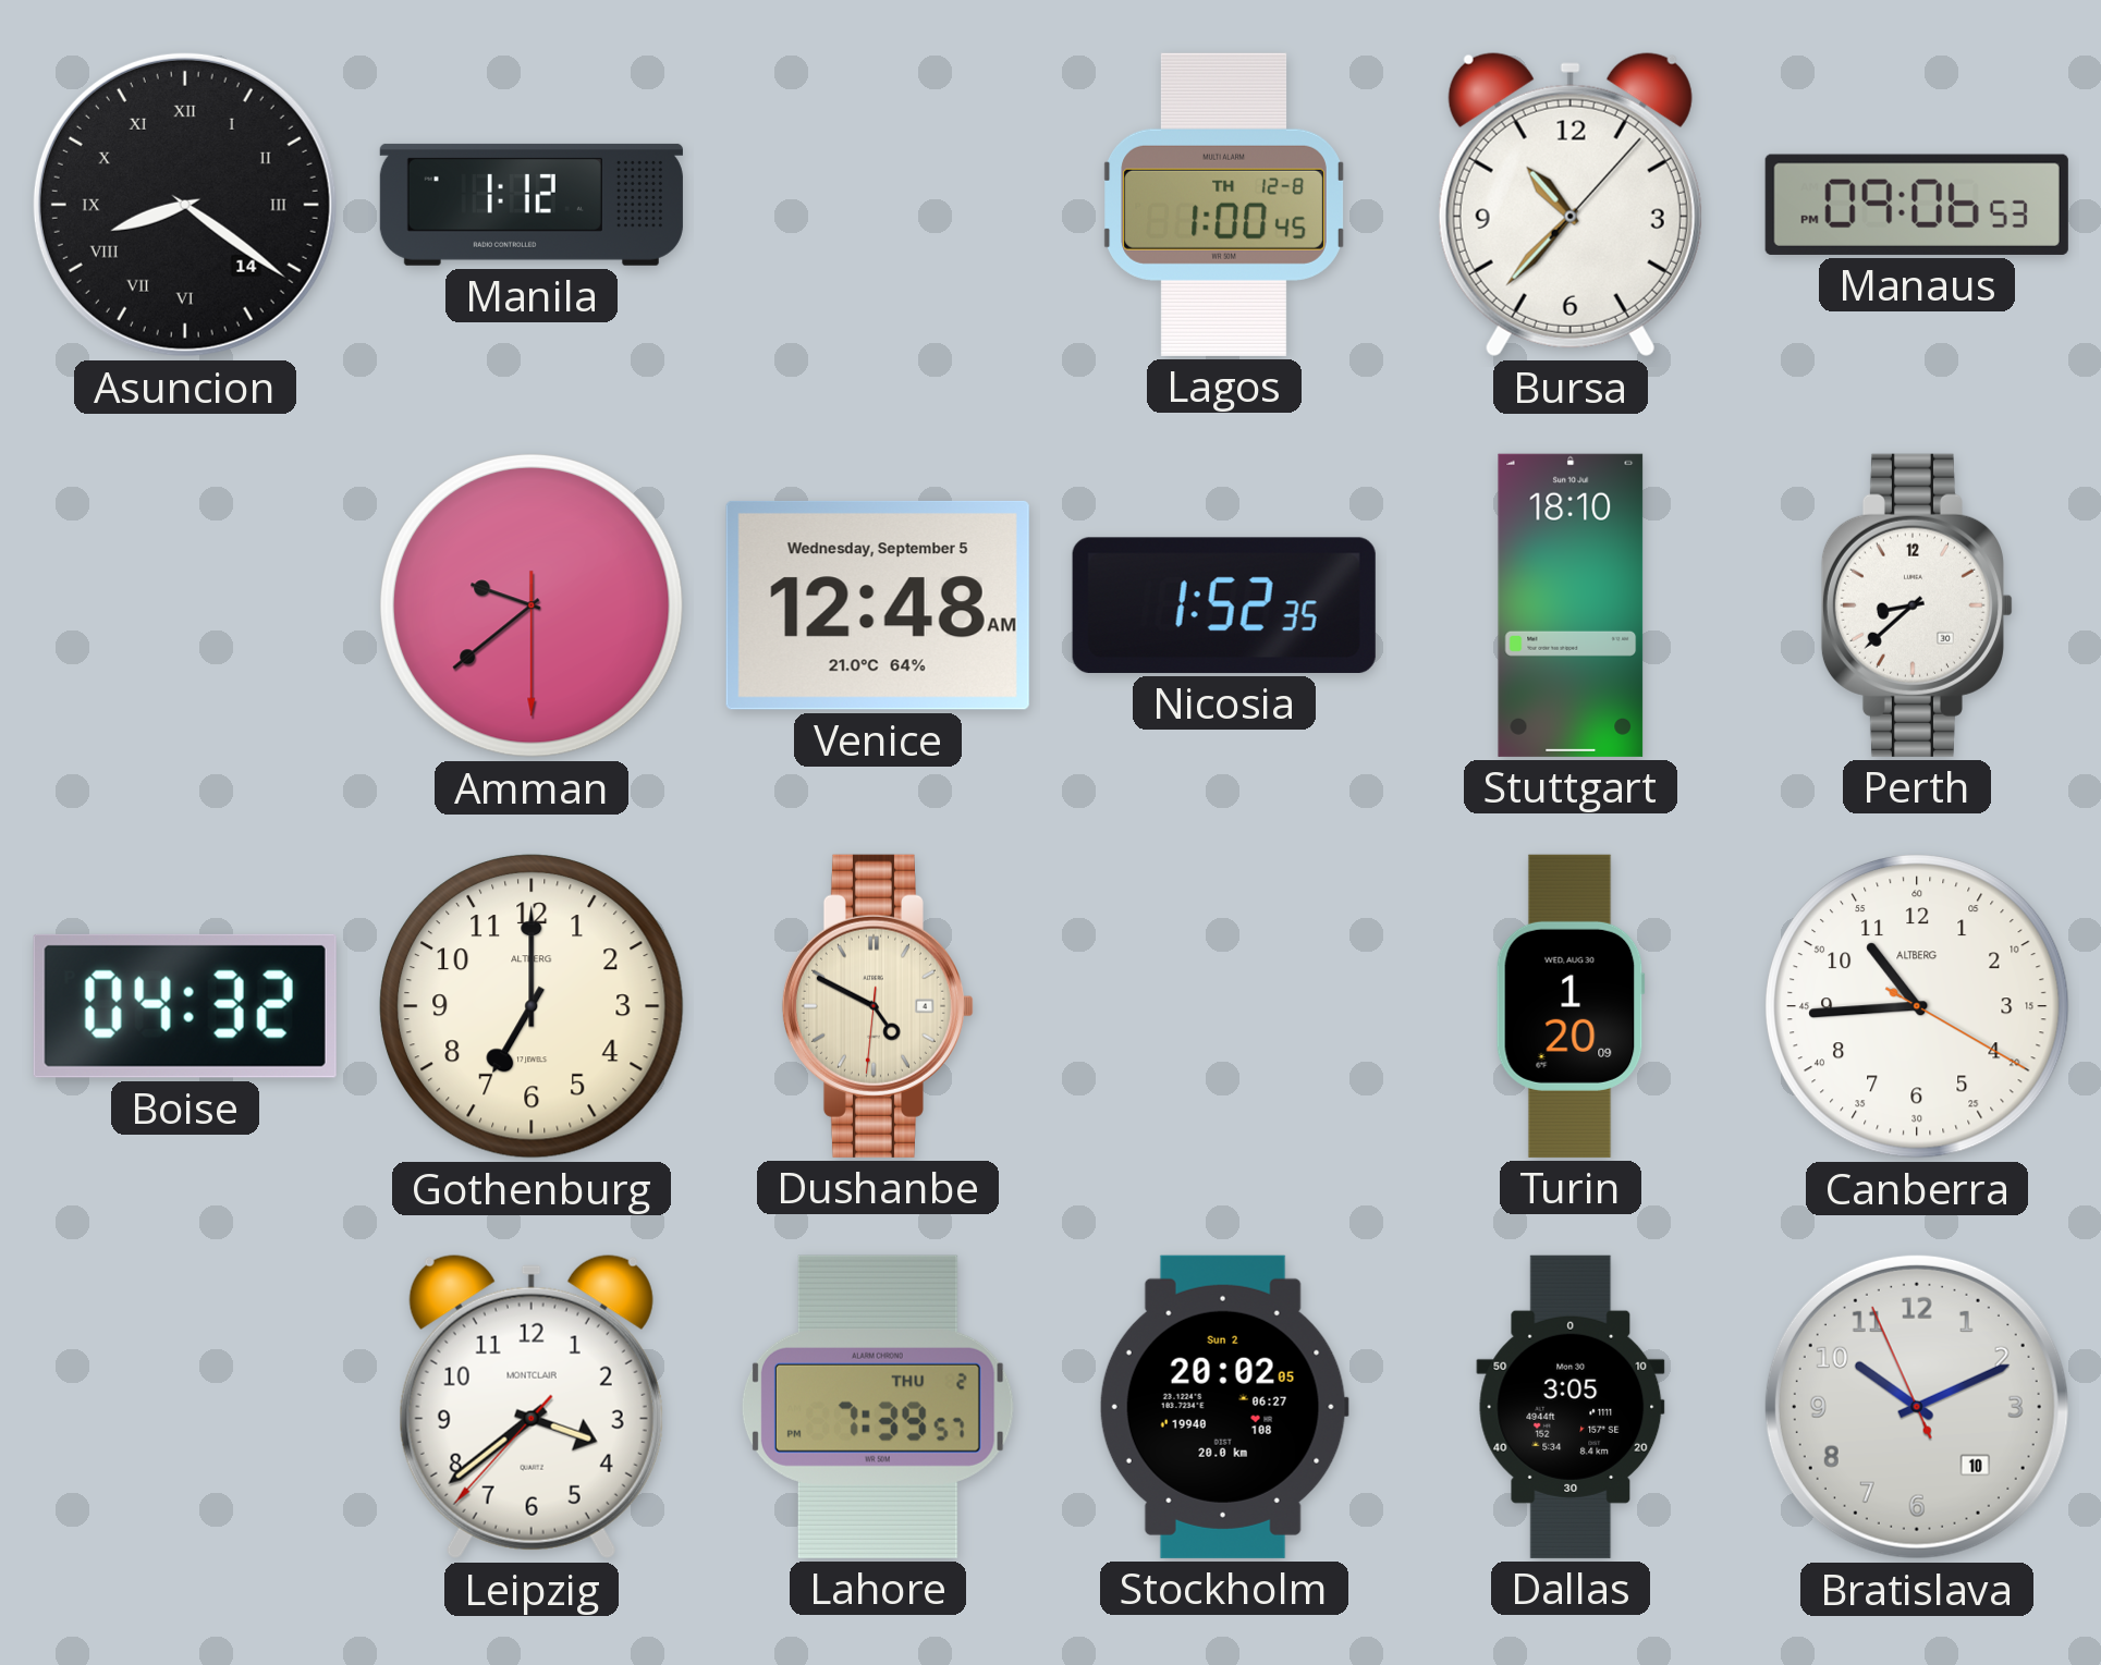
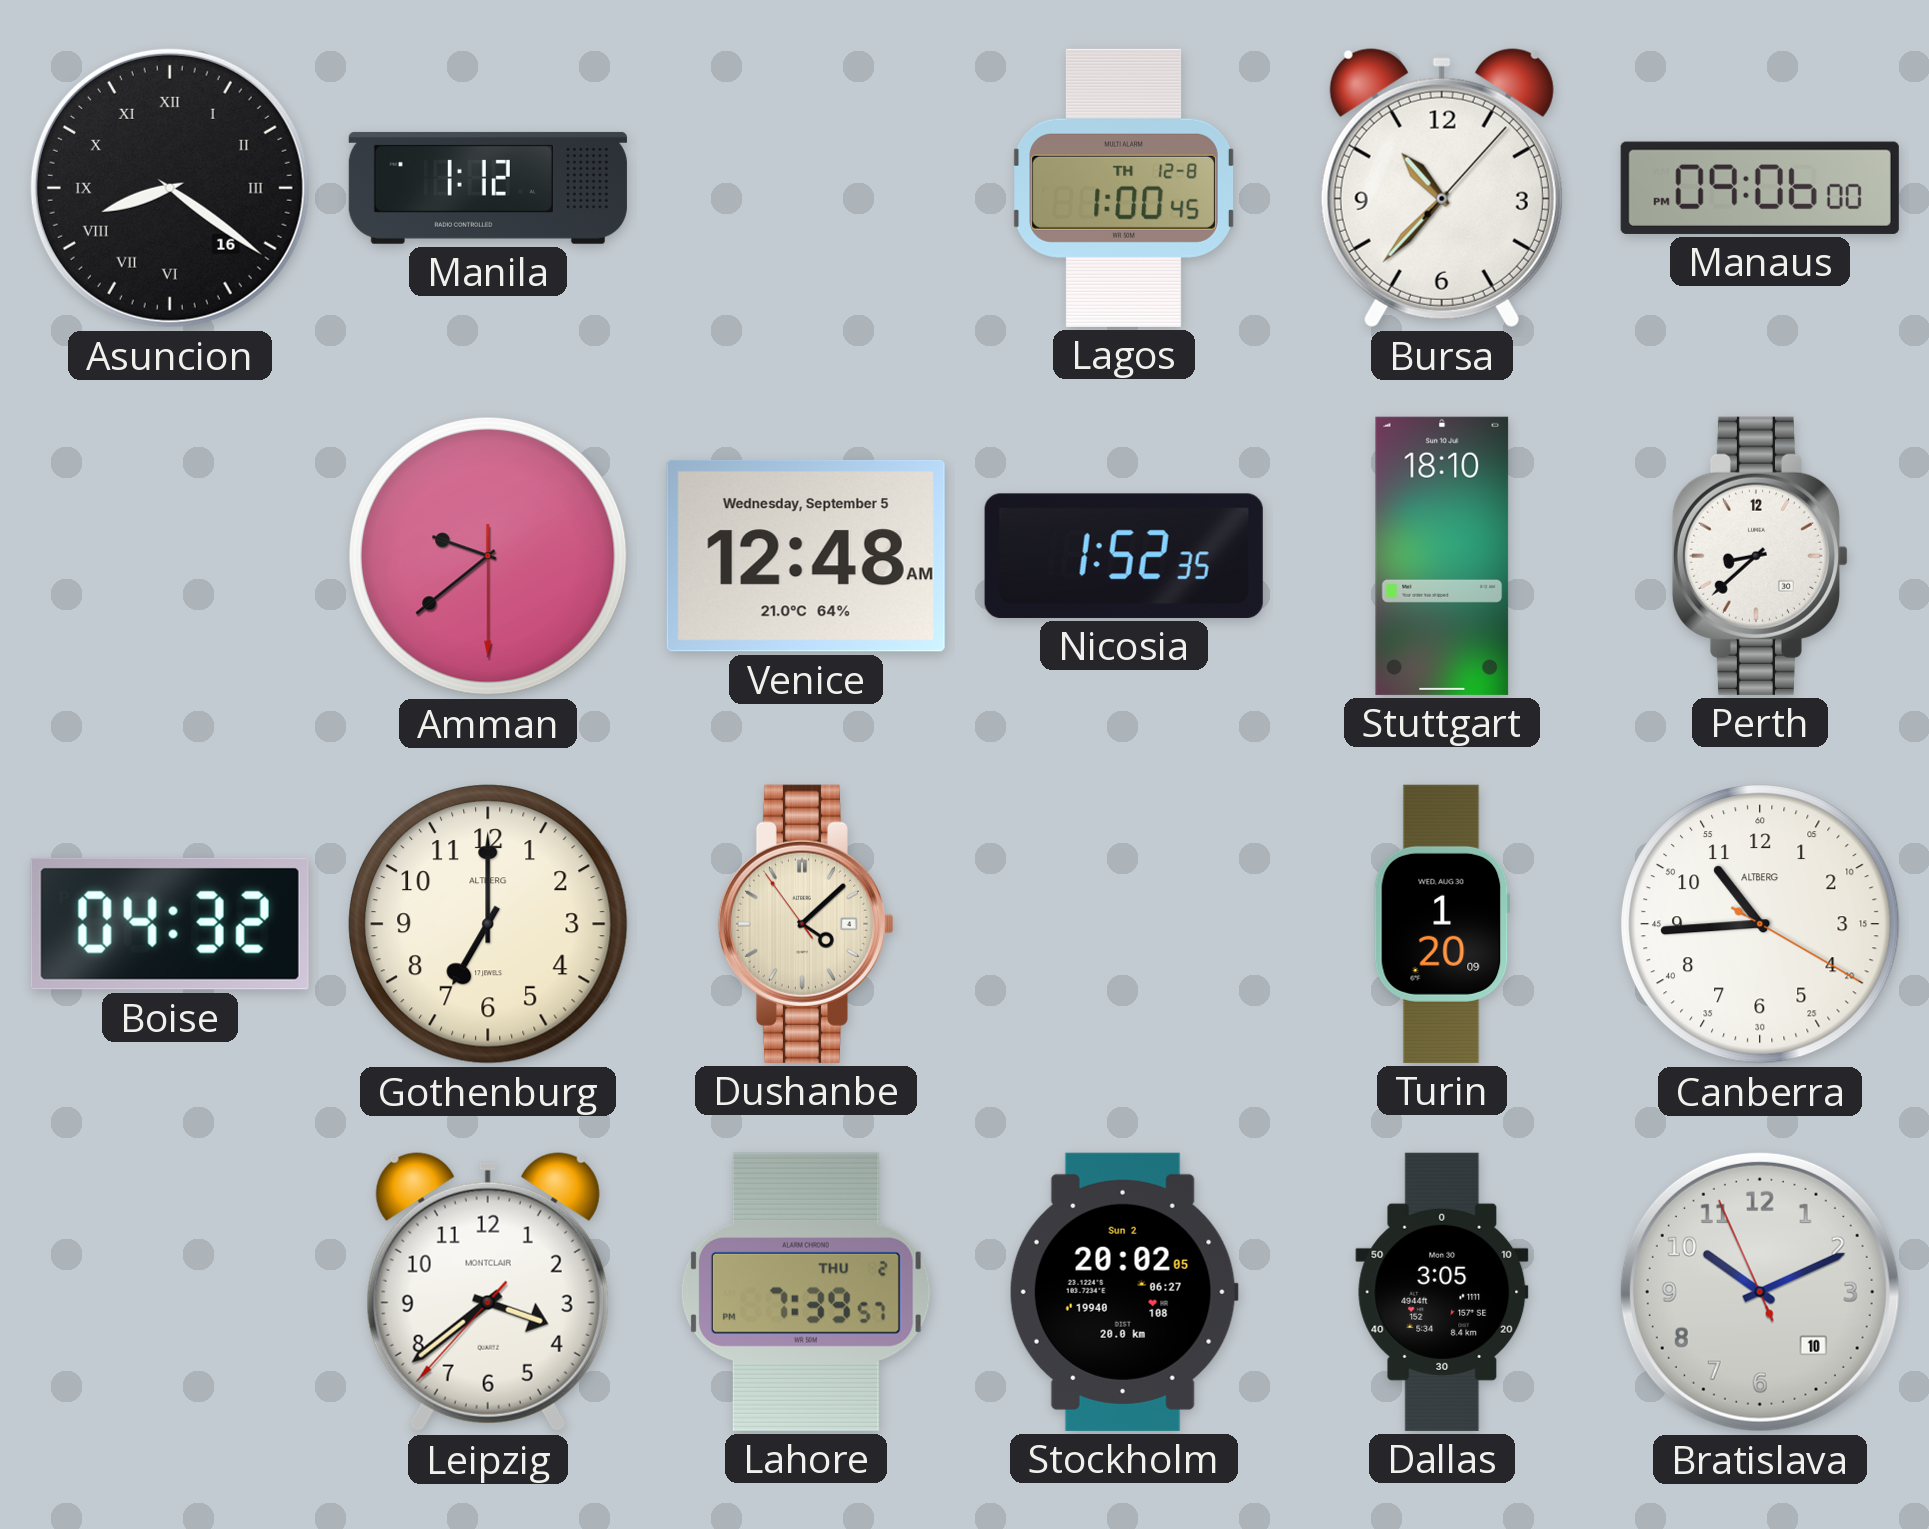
Asuncion date: 14 -> 16 (170, 188)
Manaus: 09:06:53 PM -> 09:06:00 PM (1760, 188)
Dushanbe: 4:49 -> 4:07 (806, 924)
